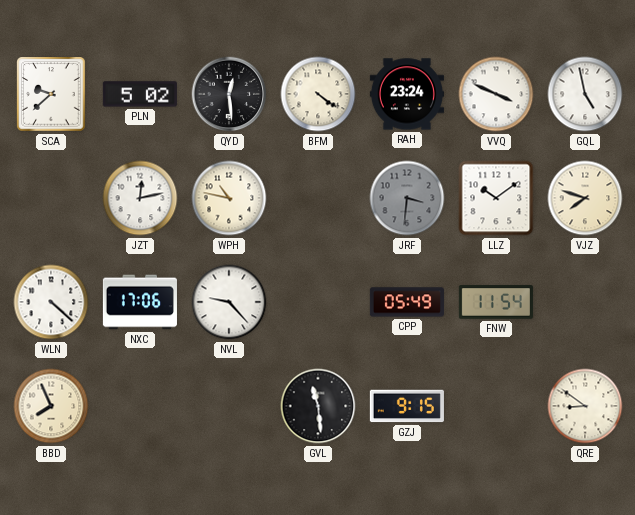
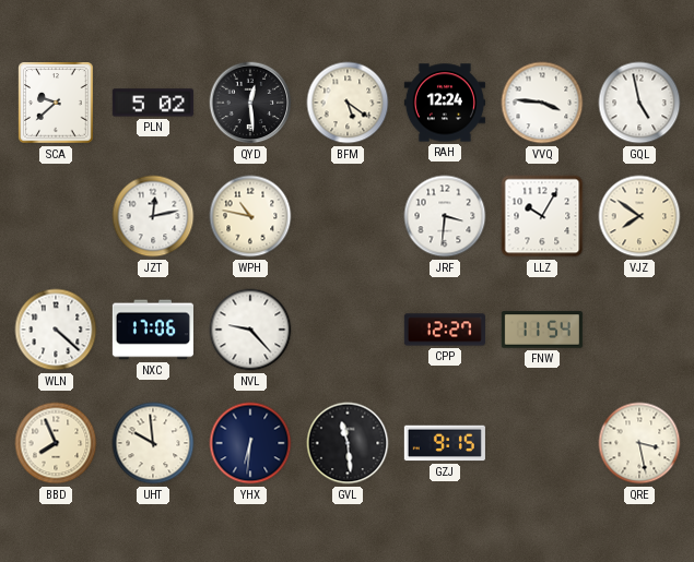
BFM: 4:21 -> 5:21 (348, 103)
RAH: 23:24 -> 12:24 (445, 103)
VVQ: 3:49 -> 3:46 (542, 103)
JRF dial: grey -> white (445, 216)
LLZ: 10:09 -> 10:05 (542, 216)
VJZ: 7:48 -> 7:51 (639, 216)
CPP: 05:49 -> 12:27 (445, 330)
UHT: none -> 9:59 (153, 443)
YHX: none -> 6:31 (250, 443)
QRE: 8:51 -> 3:28 (639, 443)
